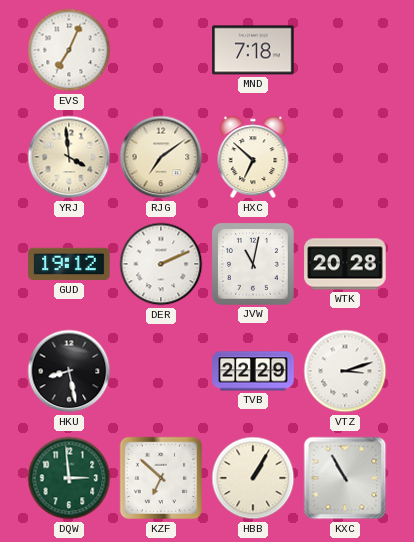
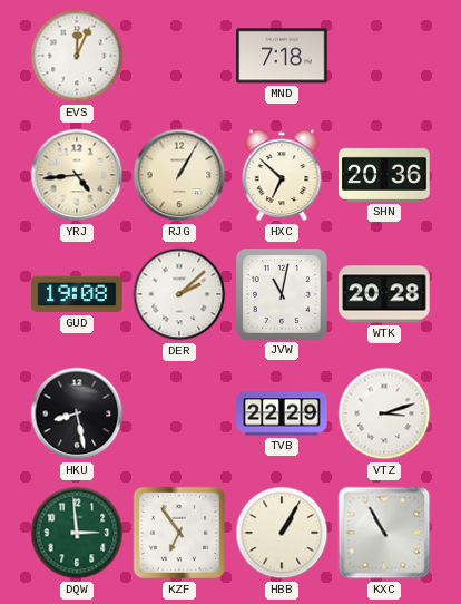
EVS: 7:04 -> 12:04 (77, 56)
YRJ: 3:59 -> 4:44 (77, 175)
RJG: 7:09 -> 1:05 (179, 175)
SHN: none -> 20:36 (384, 175)
GUD: 19:12 -> 19:08 (77, 294)
DER: 2:11 -> 2:08 (179, 294)
KZF: 6:52 -> 6:54 (179, 533)
